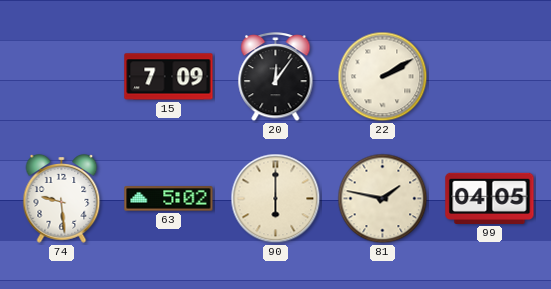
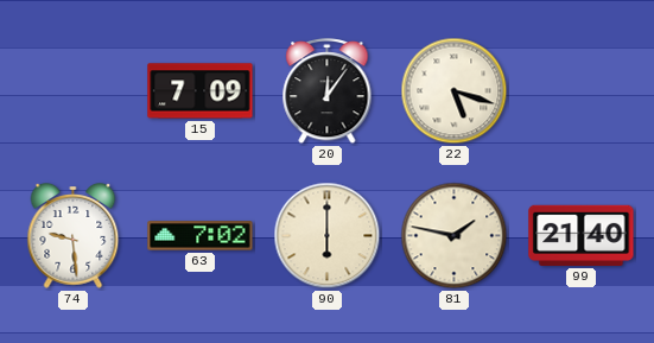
22: 2:10 -> 5:18 (455, 91)
63: 5:02 -> 7:02 (201, 236)
99: 04:05 -> 21:40 (582, 235)
